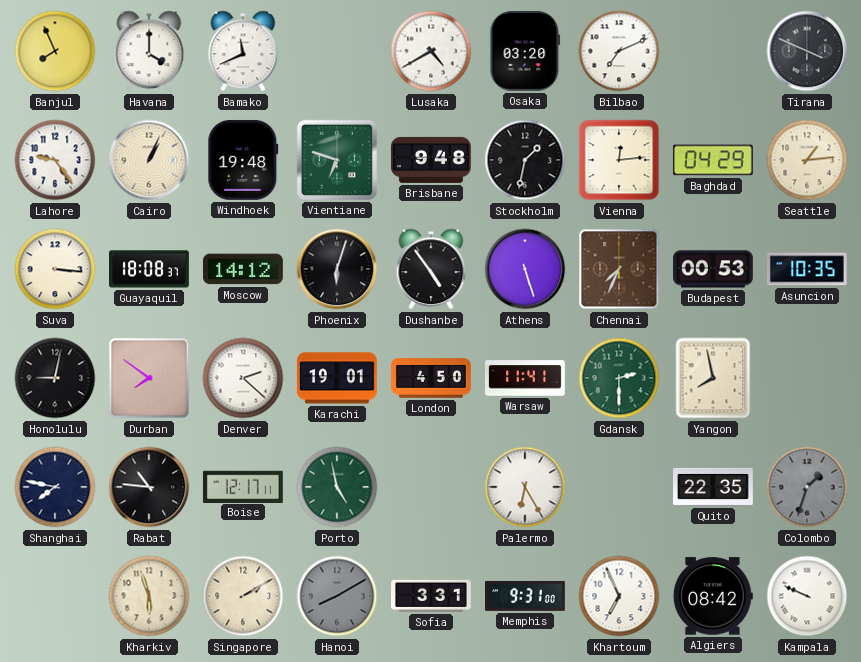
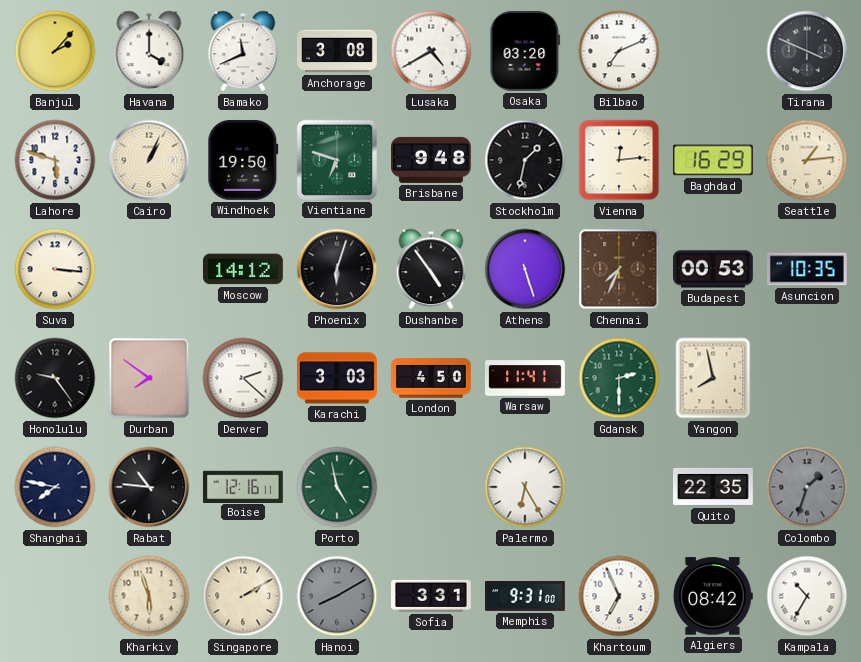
Banjul: 7:56 -> 2:07 (55, 51)
Anchorage: none -> 3:08 (338, 51)
Lahore: 9:24 -> 5:48 (55, 160)
Windhoek: 19:48 -> 19:50 (243, 160)
Baghdad: 04:29 -> 16:29 (713, 160)
Guayaquil: 18:08 -> none (150, 269)
Honolulu: 9:02 -> 9:24 (55, 378)
Karachi: 19:01 -> 3:03 (337, 378)
Boise: 12:17 -> 12:16 (243, 486)
Kampala: 9:49 -> 10:35 (807, 596)
